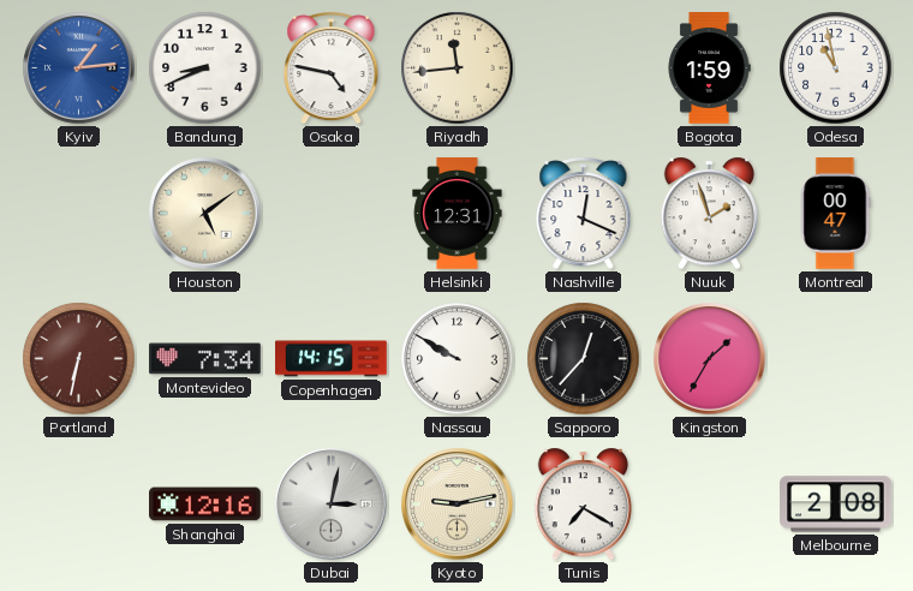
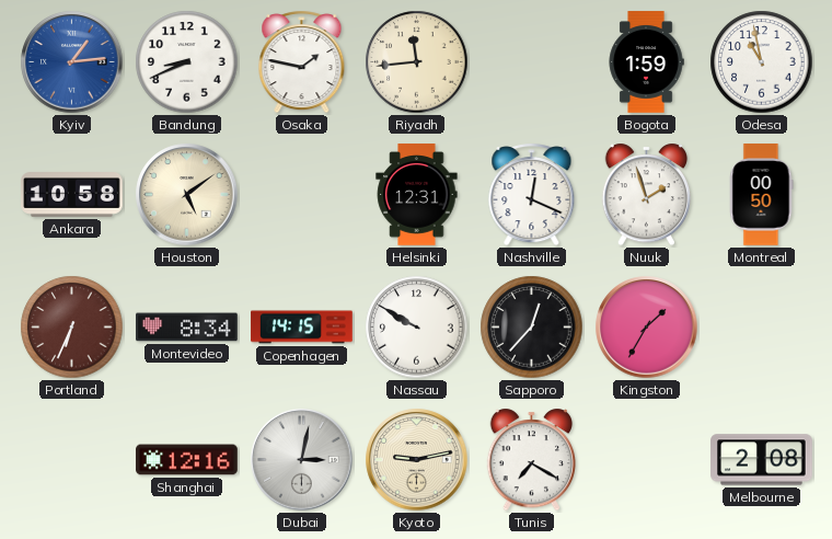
Osaka: 4:47 -> 1:47 (302, 62)
Ankara: none -> 10:58 (72, 195)
Montreal: 00:47 -> 00:50 (761, 195)
Portland: 6:32 -> 6:34 (72, 328)
Montevideo: 7:34 -> 8:34 (187, 328)
